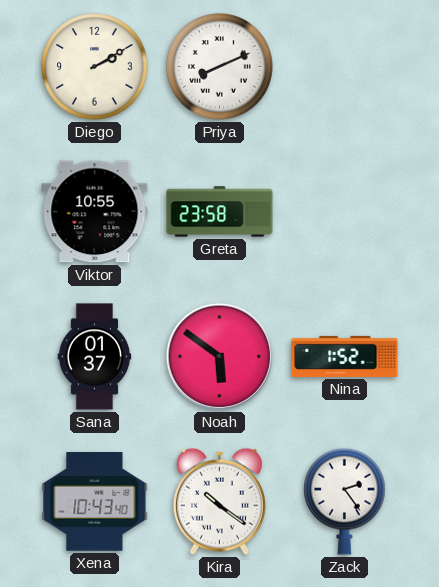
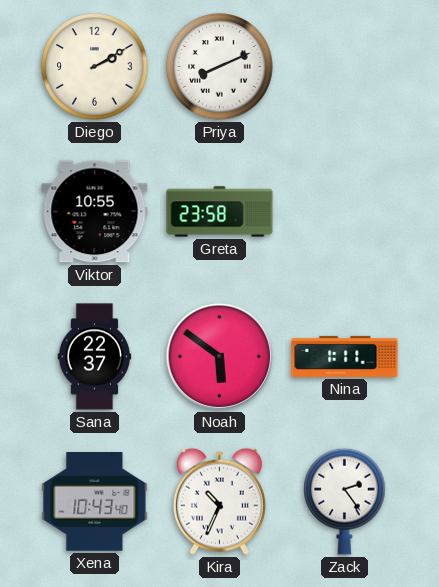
Sana: 01:37 -> 22:37 (95, 357)
Nina: 1:52 -> 1:11 (345, 356)
Kira: 10:21 -> 10:34 (219, 501)
